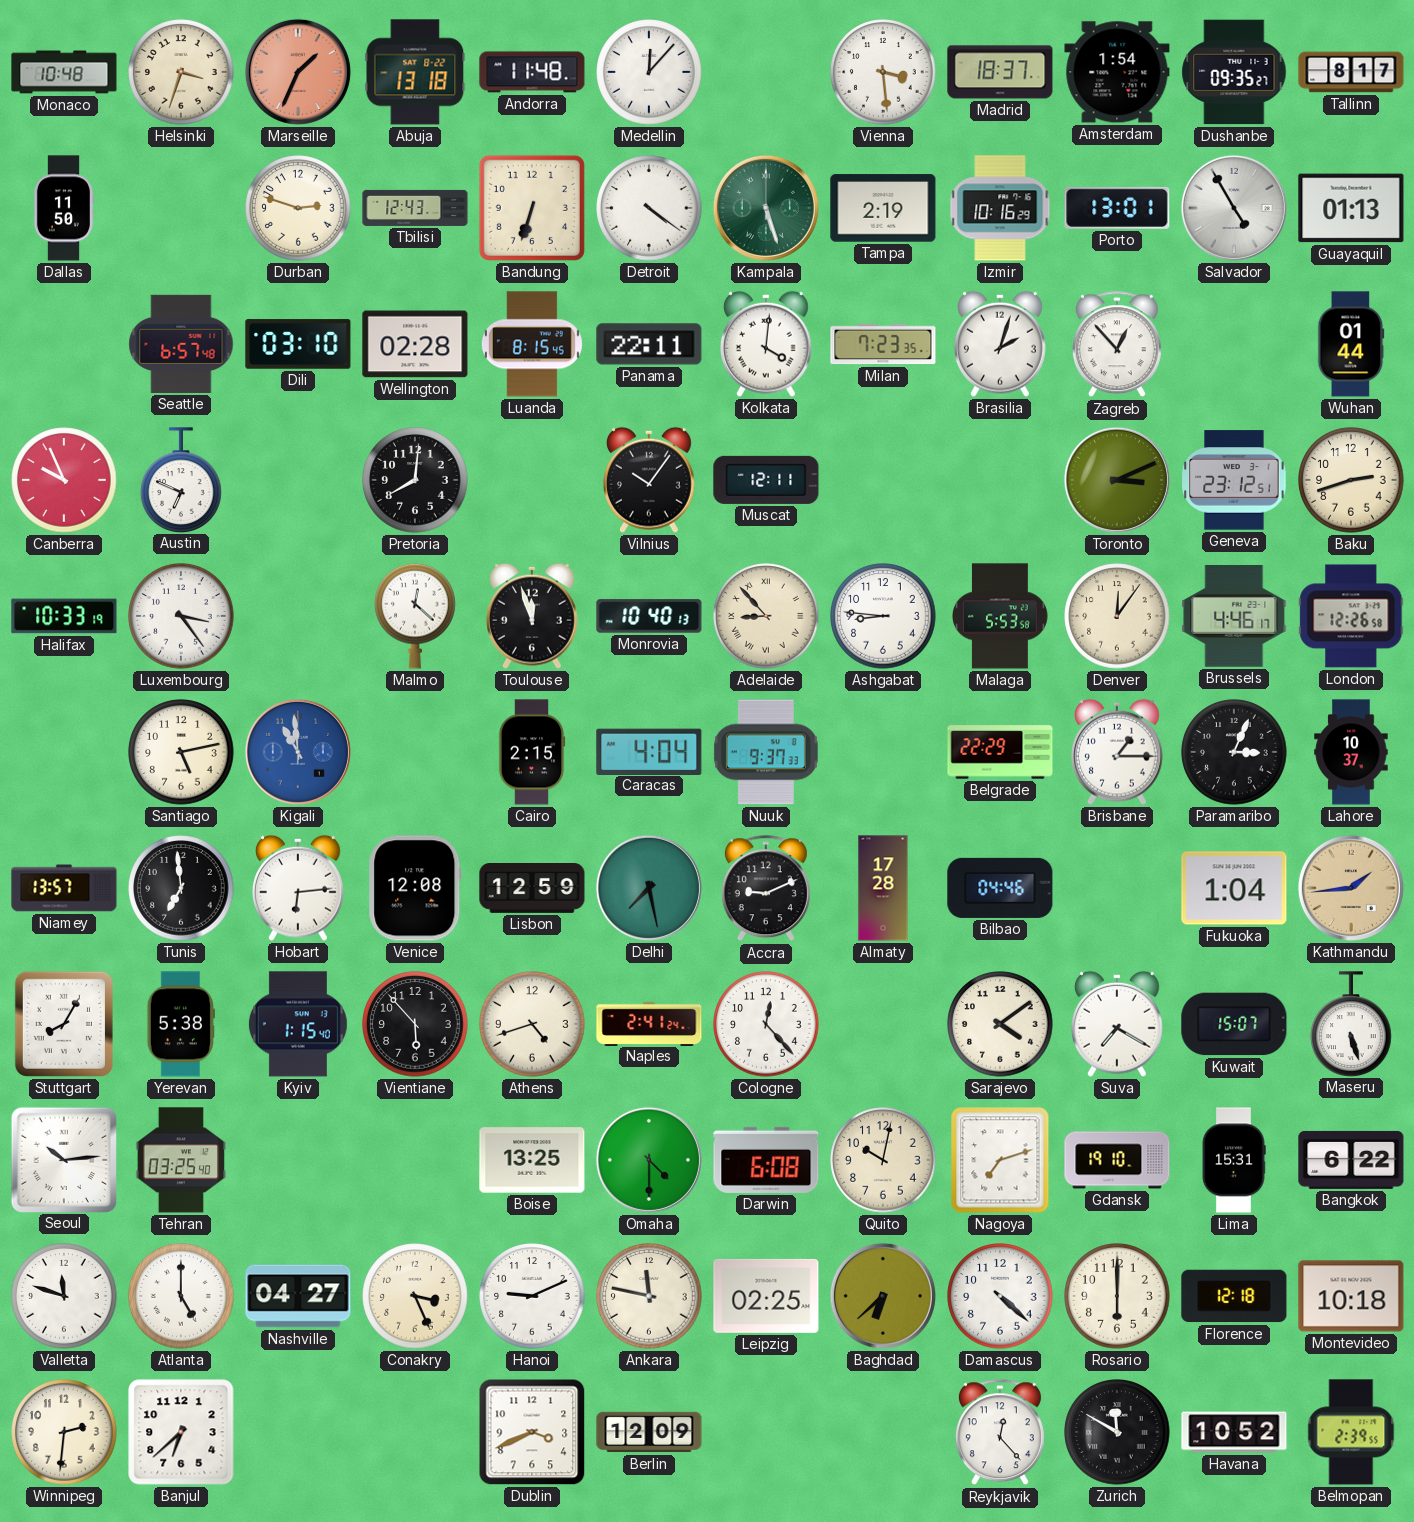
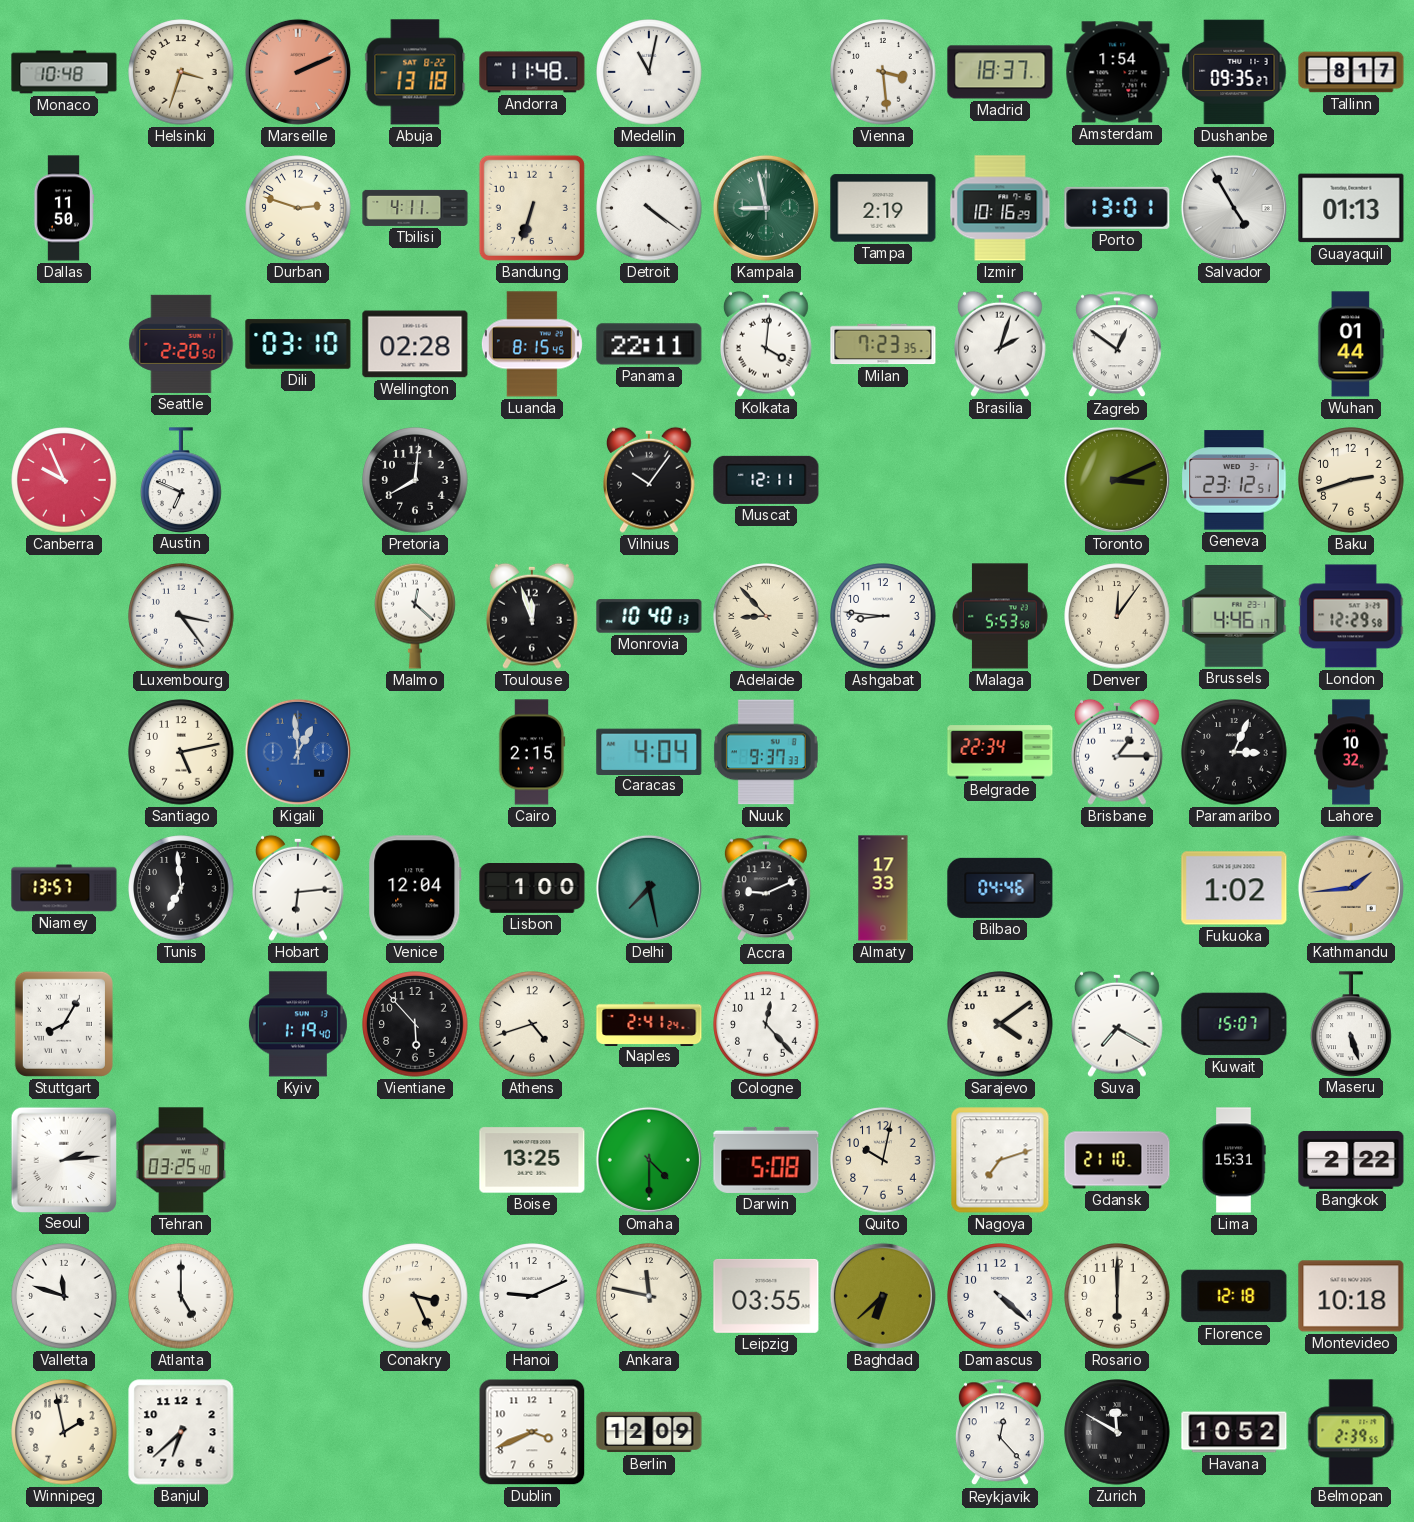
Marseille: 1:34 -> 2:11 (298, 72)
Medellin: 12:07 -> 11:02 (649, 72)
Tbilisi: 12:43 -> 4:11 (415, 208)
Kampala: 5:27 -> 8:58 (766, 208)
Seattle: 6:57 -> 2:20 (181, 344)
Zagreb: 12:53 -> 12:51 (1117, 345)
Halifax: 10:33 -> none (64, 616)
London: 12:26 -> 12:29 (1351, 616)
Kigali: 10:59 -> 12:59 (298, 752)
Belgrade: 22:29 -> 22:34 (1000, 752)
Lahore: 10:37 -> 10:32 (1351, 752)
Venice: 12:08 -> 12:04 (415, 888)
Lisbon: 12:59 -> 1:00 (532, 889)
Almaty: 17:28 -> 17:33 (883, 888)
Fukuoka: 1:04 -> 1:02 (1234, 888)
Yerevan: 5:38 -> none (181, 1024)
Kyiv: 1:15 -> 1:19 (298, 1024)
Seoul: 10:14 -> 2:14 (63, 1159)
Darwin: 6:08 -> 5:08 (766, 1160)
Gdansk: 19:10 -> 21:10 (1117, 1160)
Bangkok: 6:22 -> 2:22 (1351, 1160)
Nashville: 04:27 -> none (298, 1296)
Leipzig: 02:25 -> 03:55 (766, 1296)
Winnipeg: 2:31 -> 1:58 (64, 1432)
